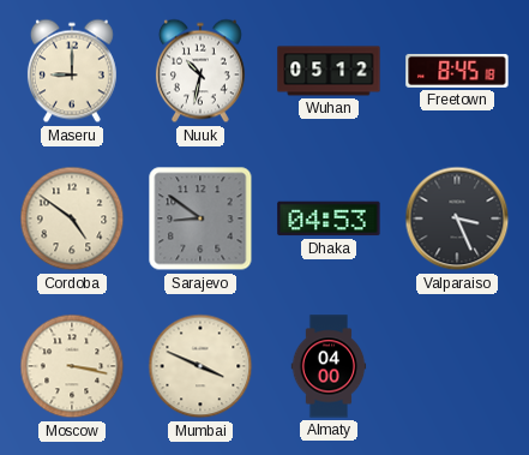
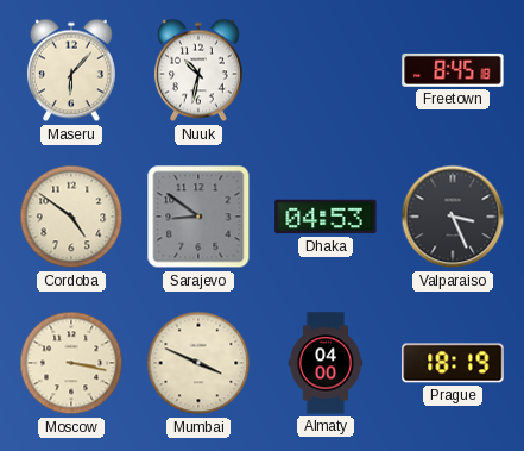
Maseru: 9:00 -> 6:07 (71, 70)
Wuhan: 05:12 -> none (329, 71)
Prague: none -> 18:19 (453, 363)
